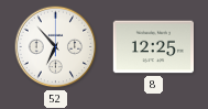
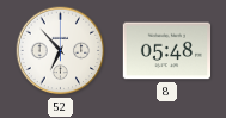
8: 12:25 -> 05:48 (166, 51)
